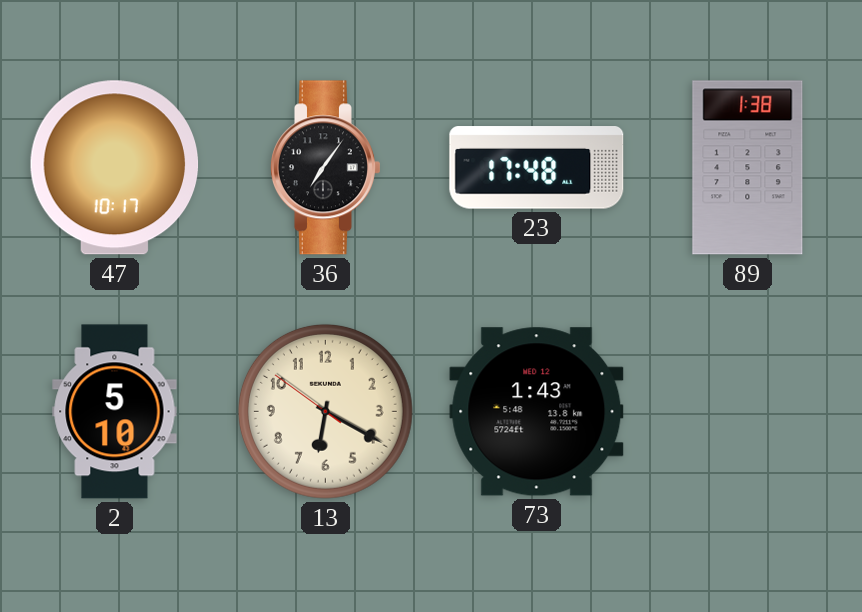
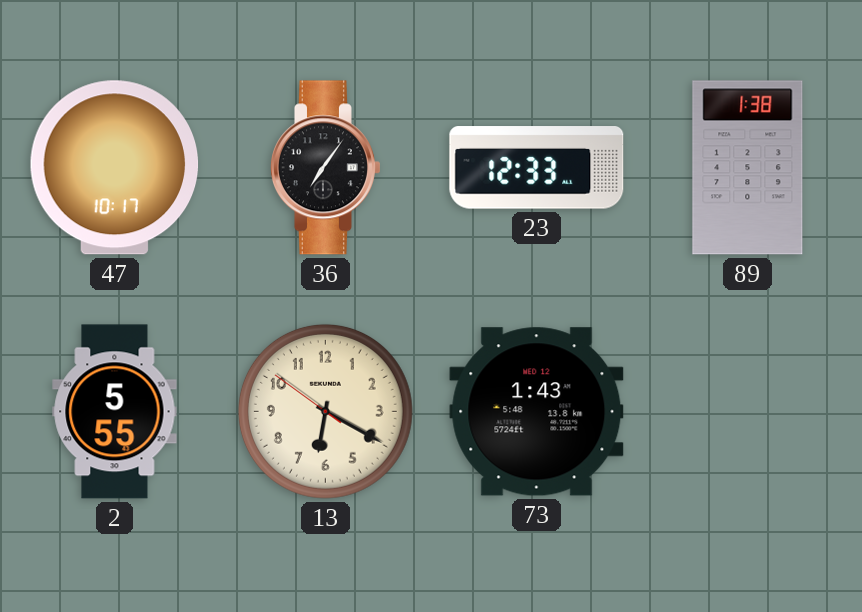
23: 17:48 -> 12:33 (537, 168)
2: 5:10 -> 5:55 (115, 412)
